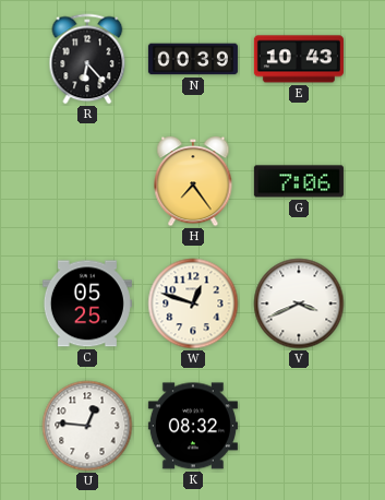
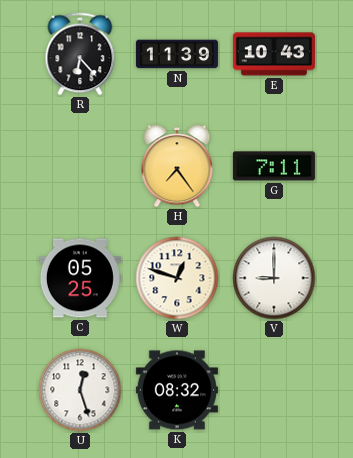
N: 00:39 -> 11:39 (177, 54)
G: 7:06 -> 7:11 (274, 166)
V: 3:41 -> 9:00 (274, 278)
U: 12:46 -> 12:27 (80, 390)
